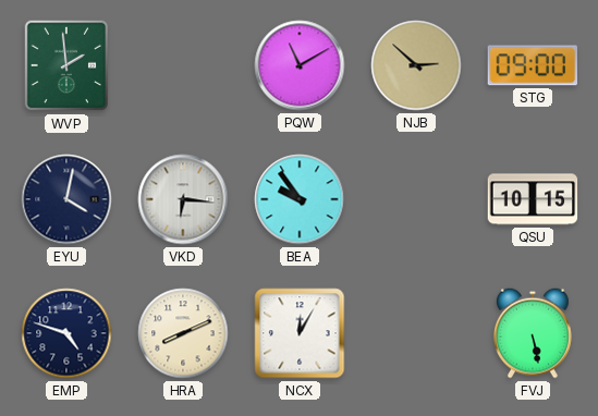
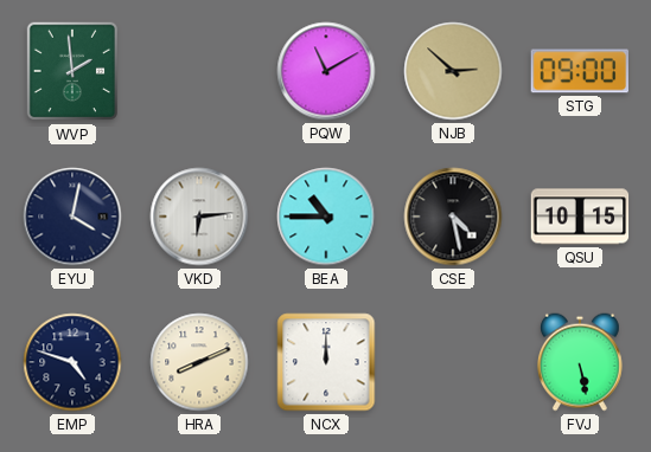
VKD: 6:16 -> 6:14 (199, 217)
BEA: 9:54 -> 10:45 (326, 217)
CSE: none -> 4:28 (453, 217)
NCX: 12:05 -> 12:00 (326, 362)
